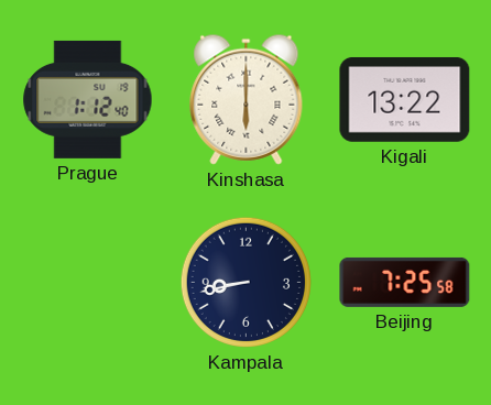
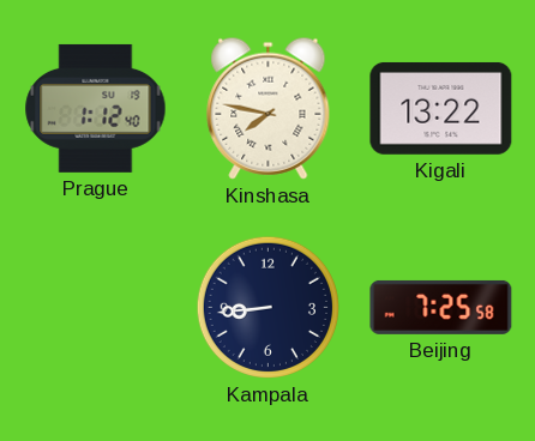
Kinshasa: 6:00 -> 7:47 (269, 108)
Kampala: 8:43 -> 8:44 (267, 307)
